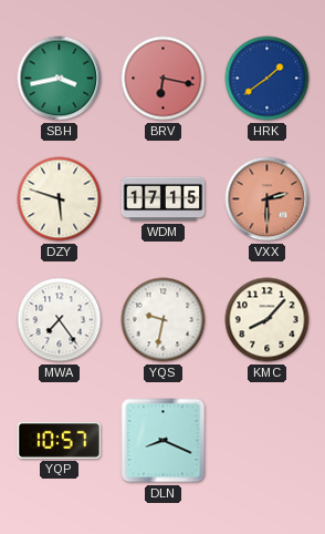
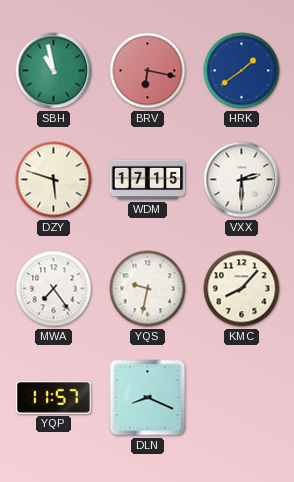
SBH: 3:43 -> 10:58 (54, 71)
VXX dial: salmon -> white (242, 180)
YQP: 10:57 -> 11:57 (54, 397)
